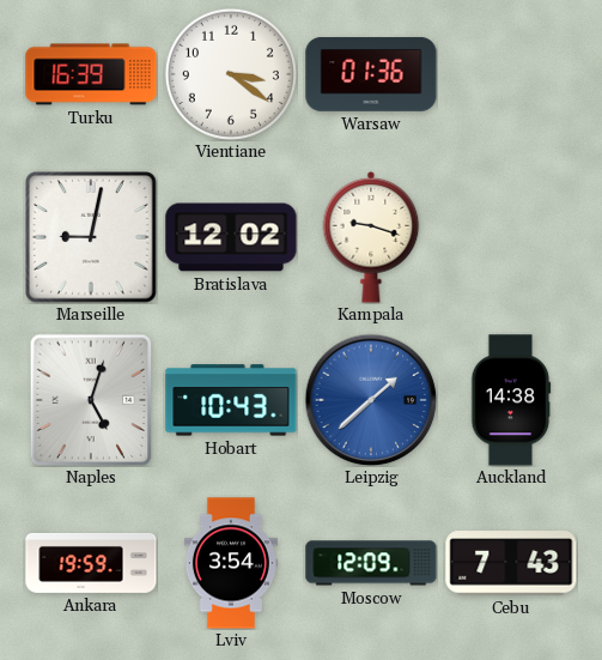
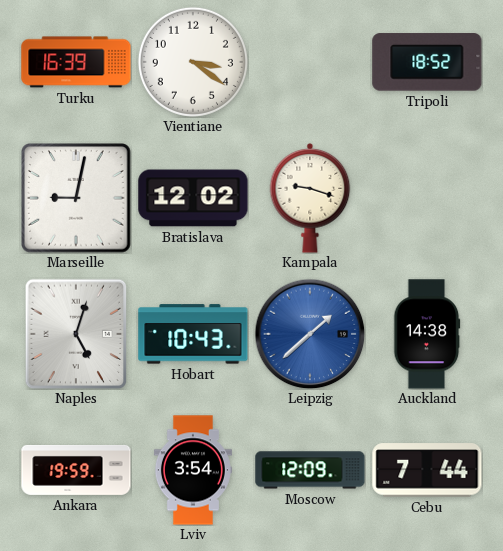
Warsaw: 01:36 -> none (371, 74)
Tripoli: none -> 18:52 (427, 62)
Cebu: 7:43 -> 7:44 (427, 470)
